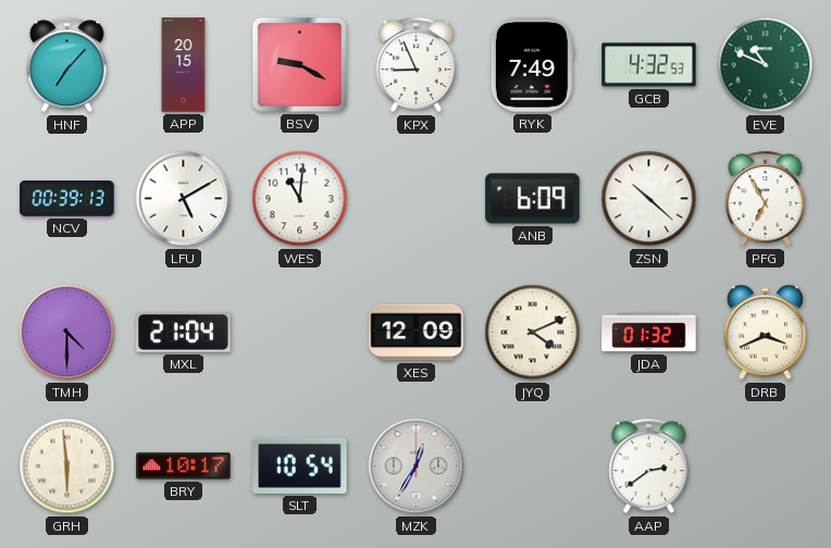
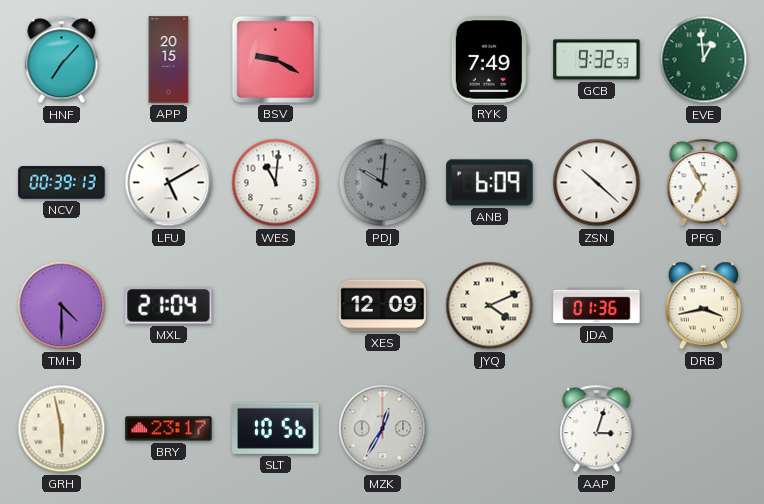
KPX: 8:56 -> none (417, 65)
GCB: 4:32 -> 9:32 (597, 60)
EVE: 10:49 -> 12:59 (704, 60)
PDJ: none -> 10:01 (383, 183)
JDA: 01:32 -> 01:36 (597, 306)
DRB: 3:41 -> 3:43 (703, 306)
GRH: 5:59 -> 5:58 (62, 429)
BRY: 10:17 -> 23:17 (169, 429)
SLT: 10:54 -> 10:56 (276, 428)
AAP: 2:39 -> 3:03 (597, 429)
